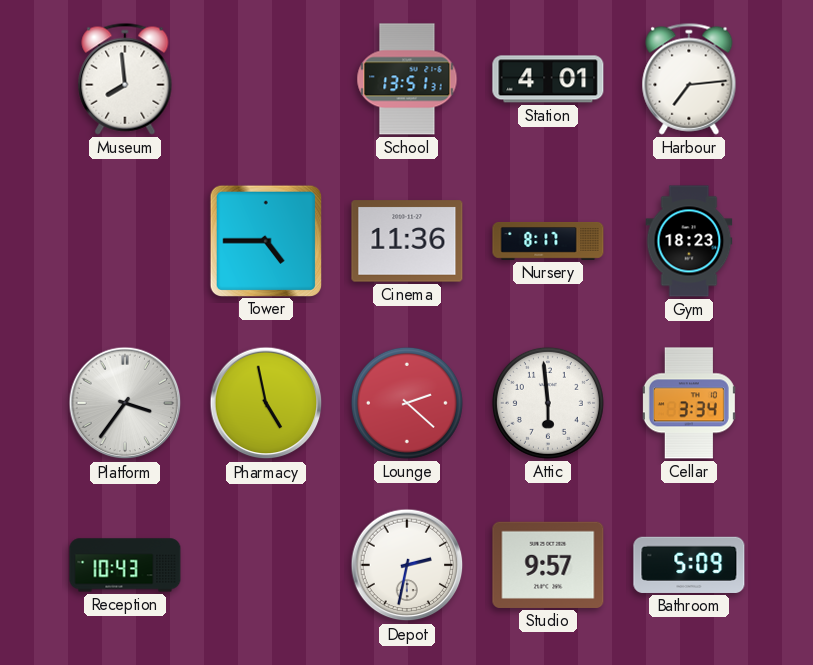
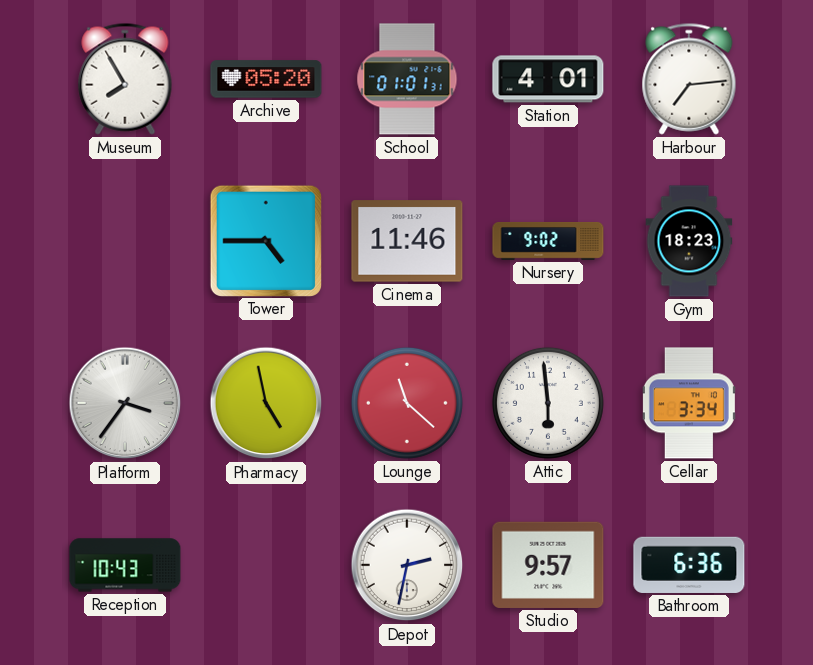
Museum: 7:59 -> 7:55 (125, 79)
Archive: none -> 05:20 (266, 79)
School: 13:51 -> 01:01 (407, 79)
Cinema: 11:36 -> 11:46 (407, 241)
Nursery: 8:17 -> 9:02 (548, 241)
Lounge: 2:22 -> 11:22 (407, 403)
Bathroom: 5:09 -> 6:36 (689, 565)
